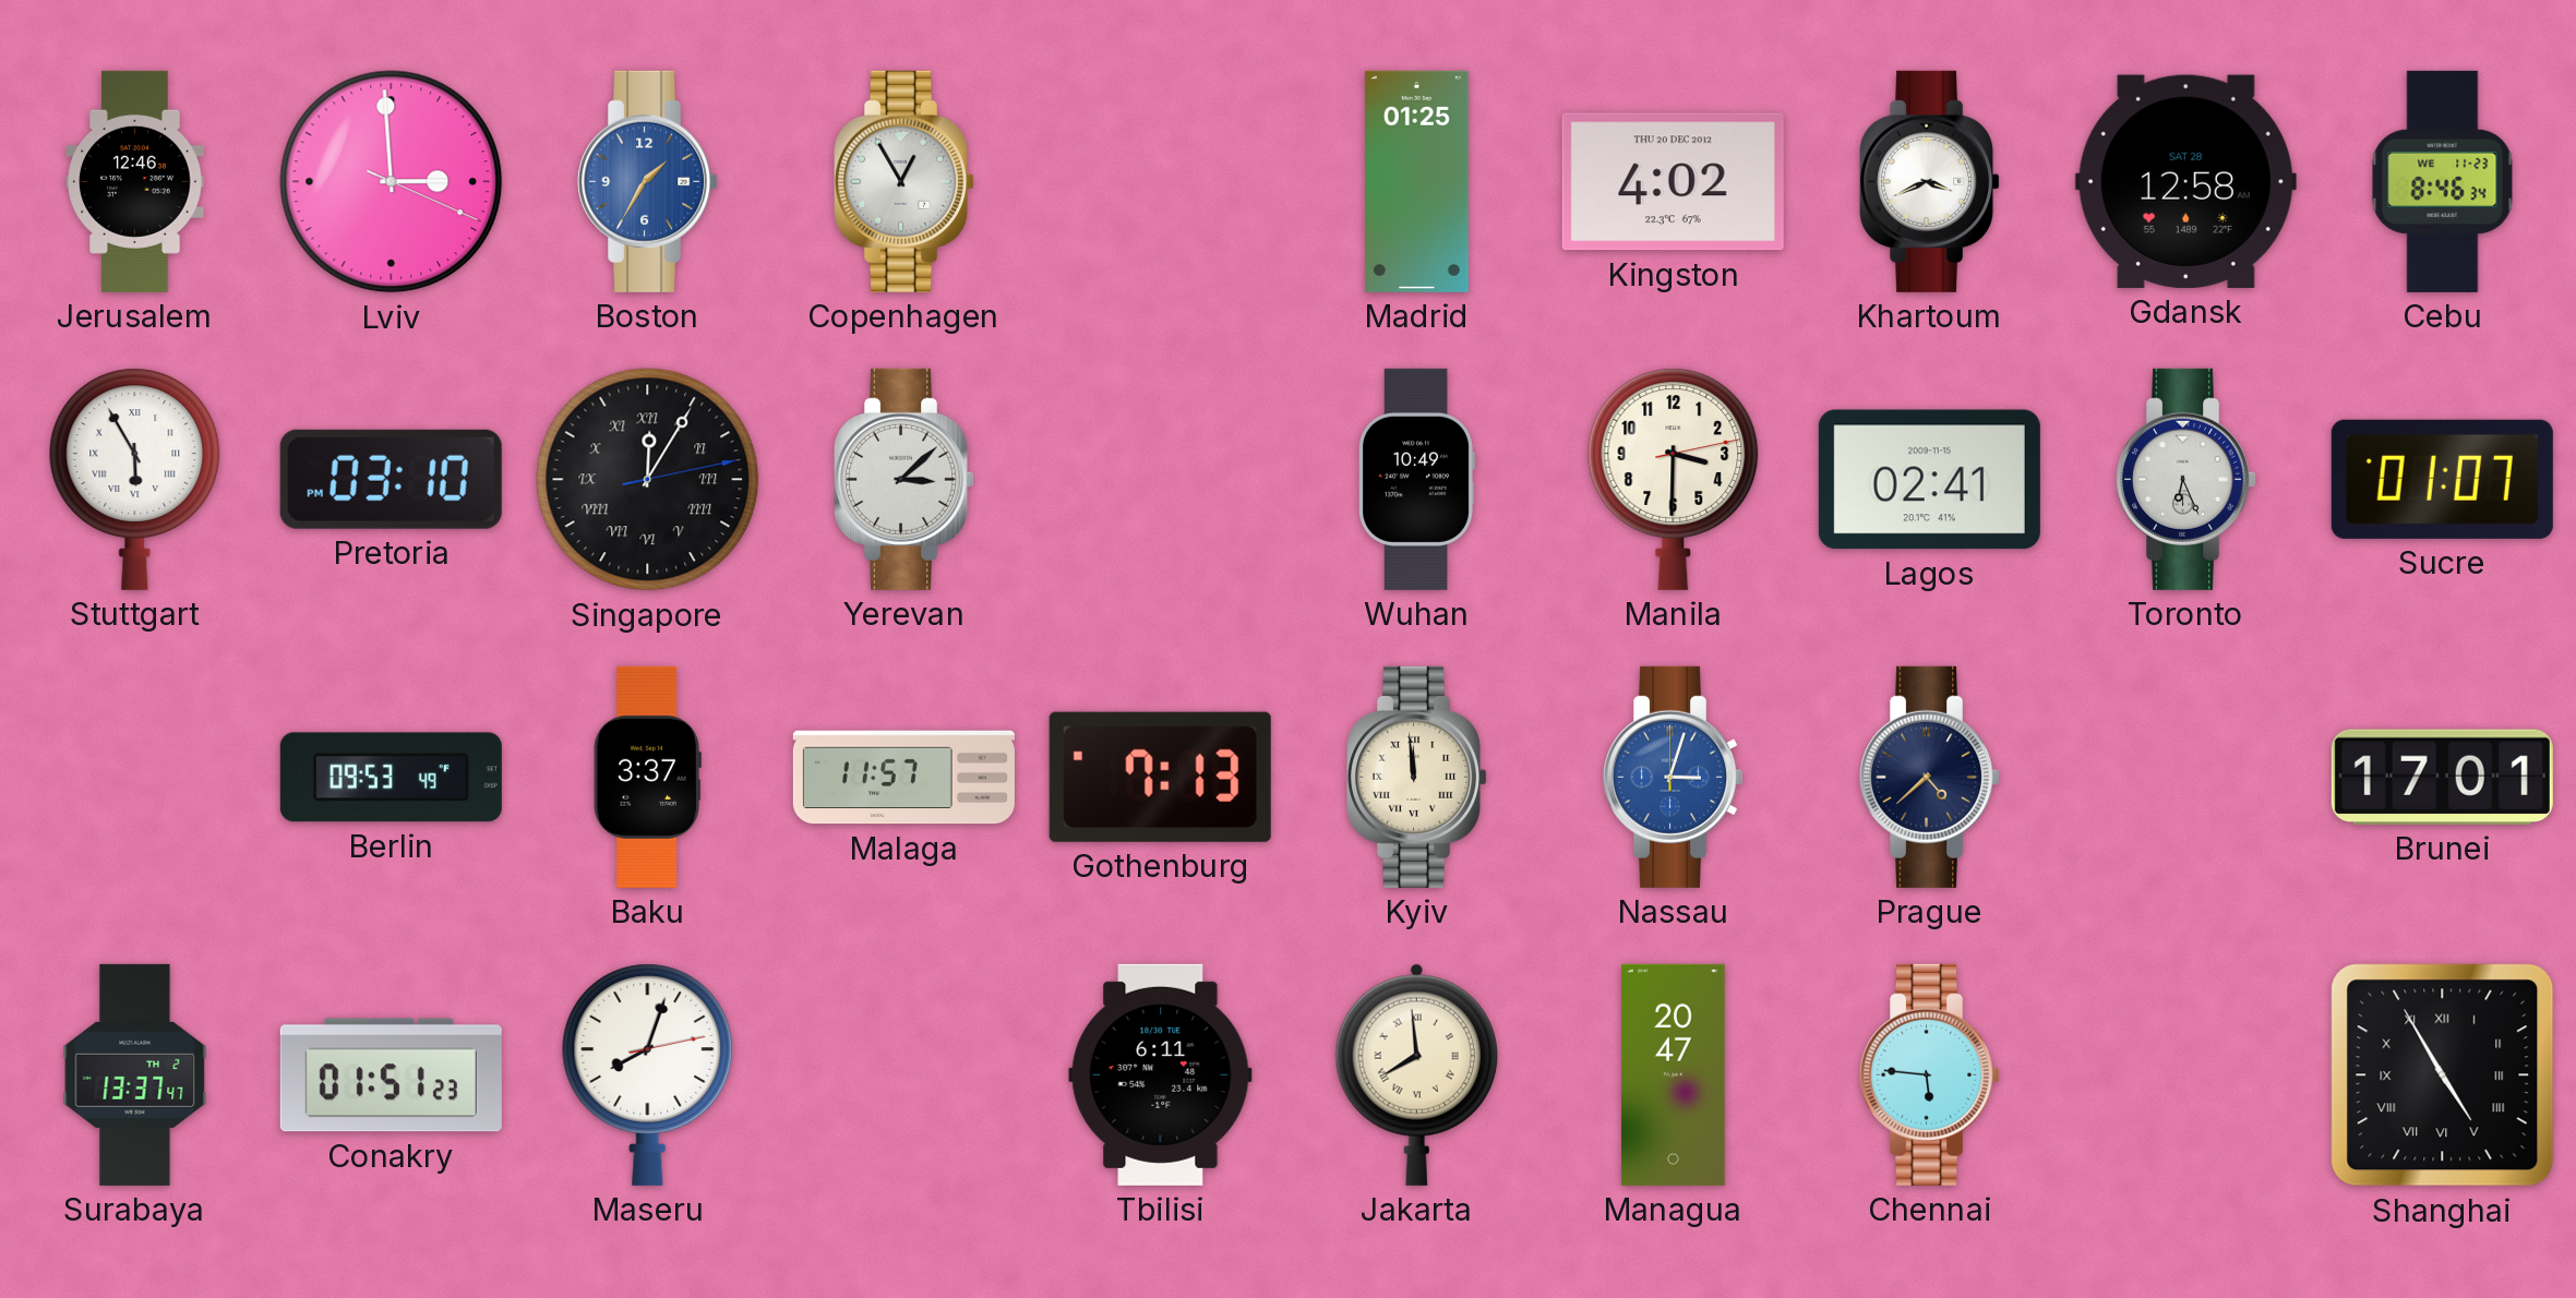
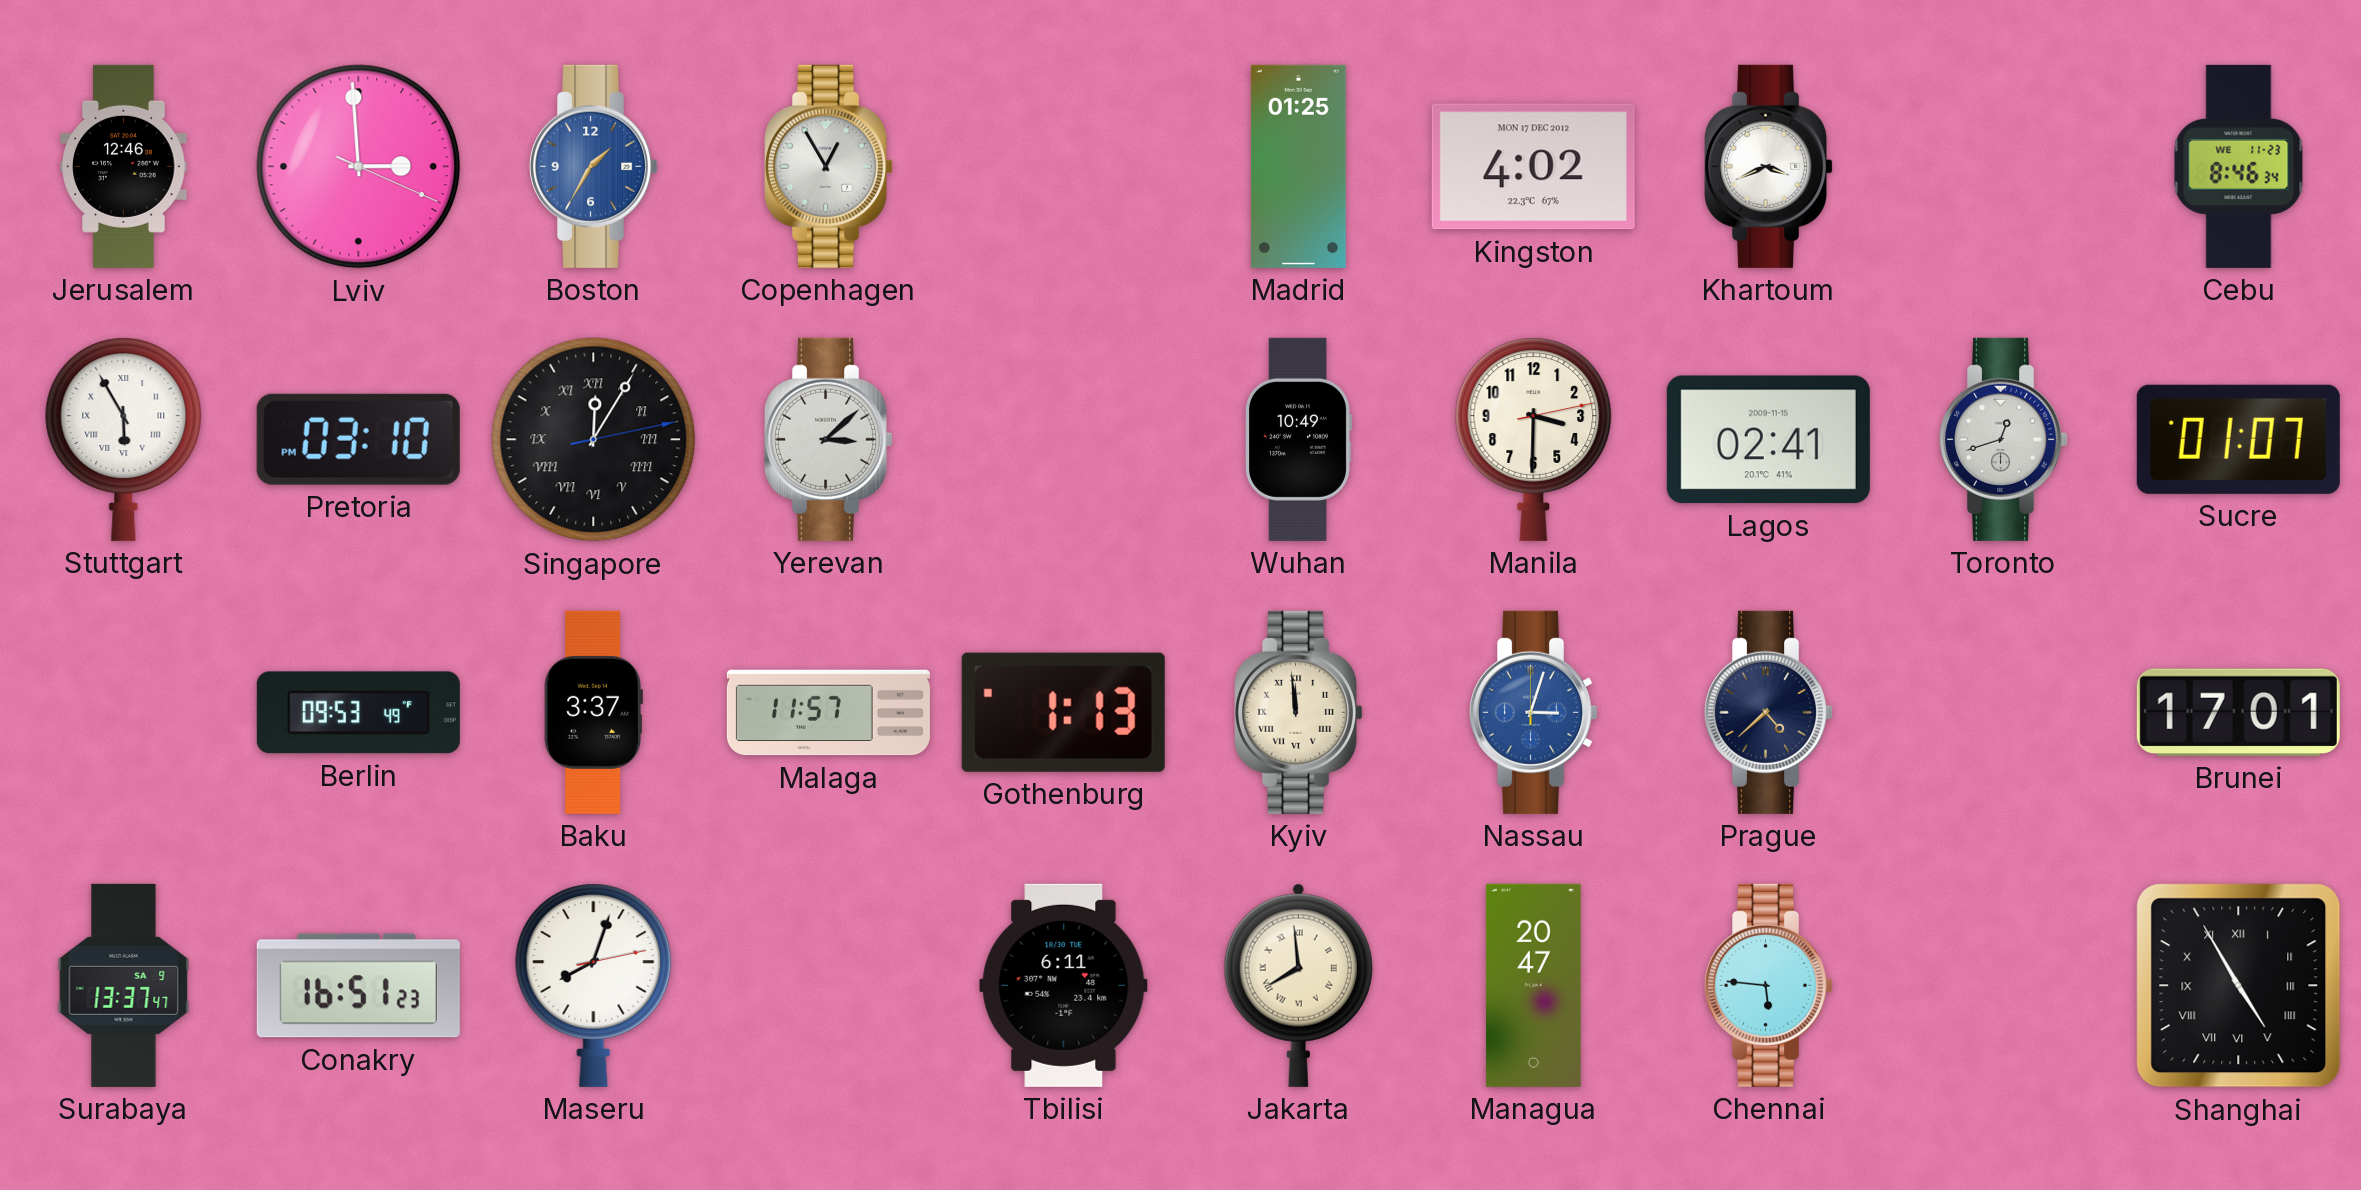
Kingston date: THU 20 DEC 2012 -> MON 17 DEC 2012 (1533, 167)
Gdansk: 12:58 -> none (2185, 181)
Toronto: 6:26 -> 12:42 (2004, 439)
Gothenburg: 7:13 -> 1:13 (1063, 712)
Surabaya date: TH 2 -> SA 9 (124, 985)
Conakry: 01:51 -> 16:51 (358, 986)
